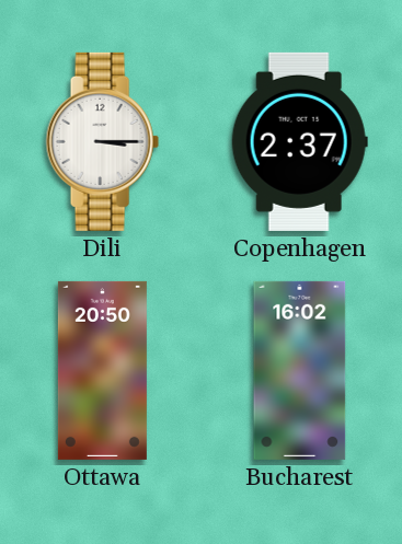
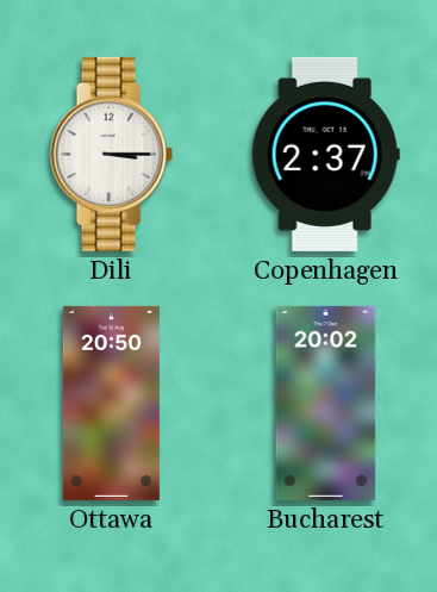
Bucharest: 16:02 -> 20:02 (326, 403)
